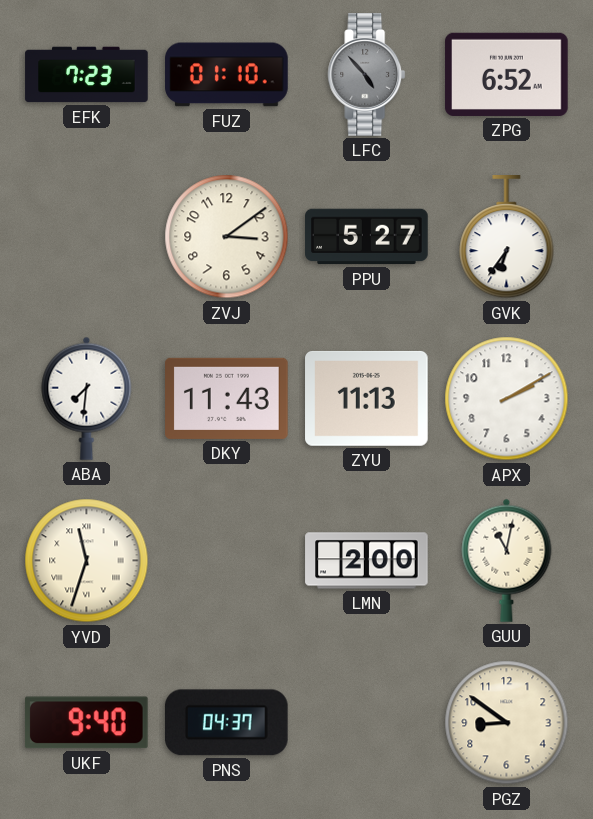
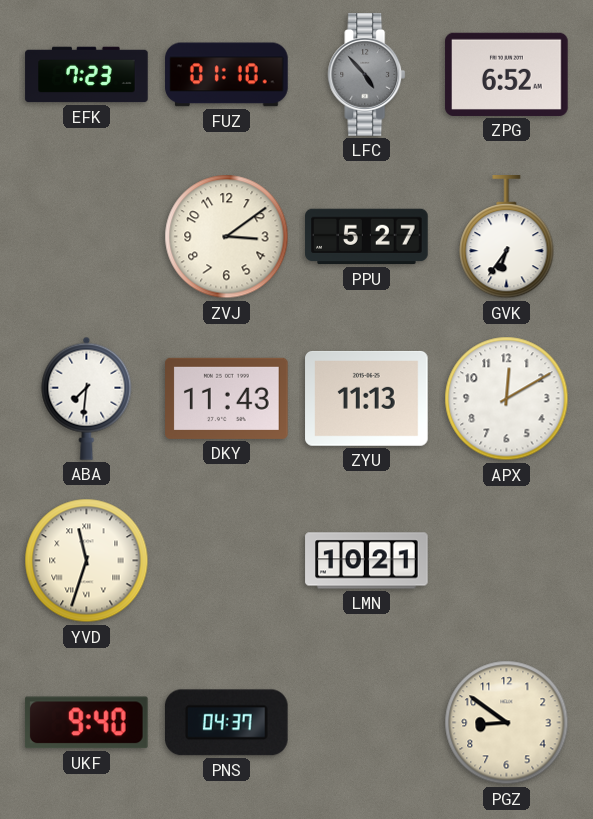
APX: 2:10 -> 12:10 (507, 399)
LMN: 2:00 -> 10:21 (367, 561)
GUU: 11:02 -> none (507, 560)
